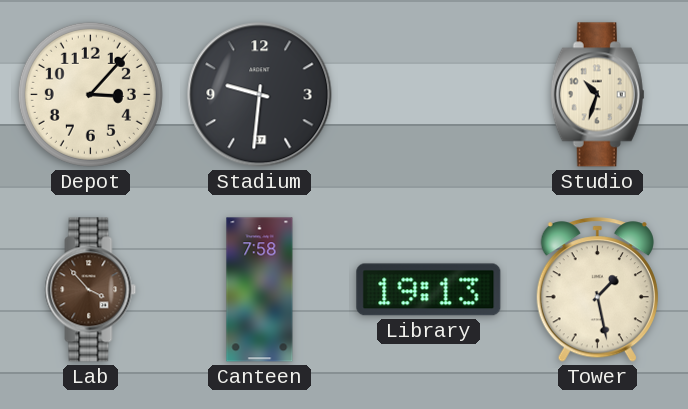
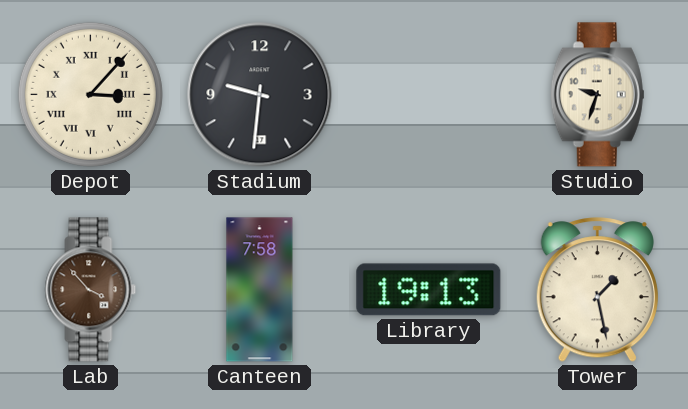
Depot numerals: Arabic -> Roman (90, 94)
Studio: 10:33 -> 9:33 (597, 95)
